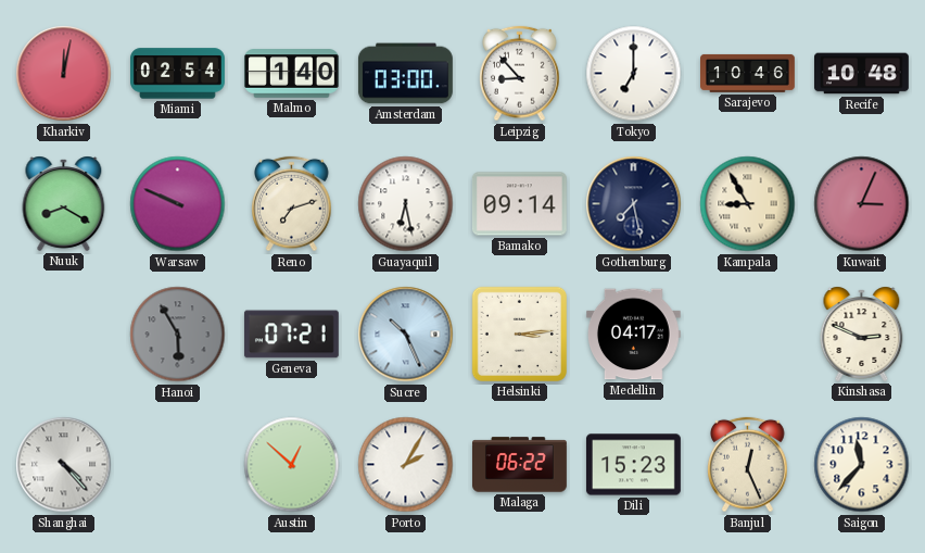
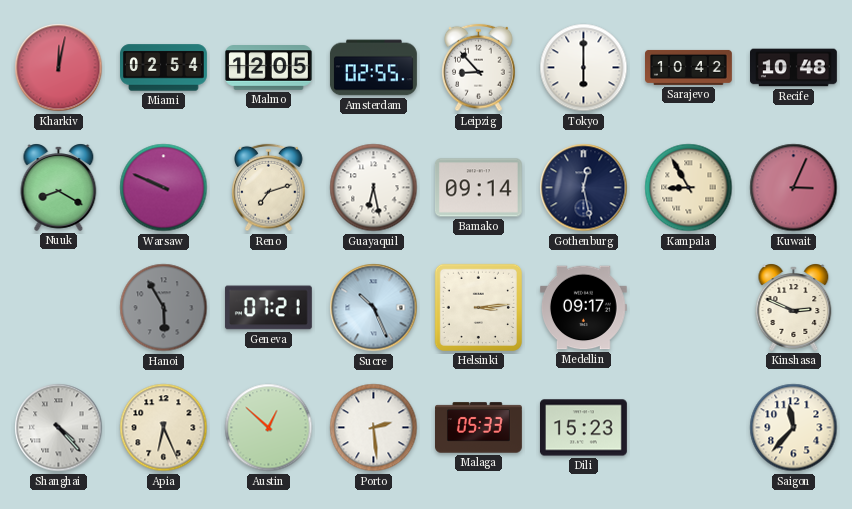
Malmo: 1:40 -> 12:05 (269, 68)
Amsterdam: 03:00 -> 02:55 (373, 68)
Tokyo: 7:00 -> 6:00 (584, 68)
Sarajevo: 10:46 -> 10:42 (689, 67)
Gothenburg: 7:28 -> 12:28 (584, 188)
Medellin: 04:17 -> 09:17 (583, 308)
Apia: none -> 6:26 (164, 428)
Porto: 2:05 -> 2:29 (374, 428)
Malaga: 06:22 -> 05:33 (479, 428)
Banjul: 12:26 -> none (748, 465)
